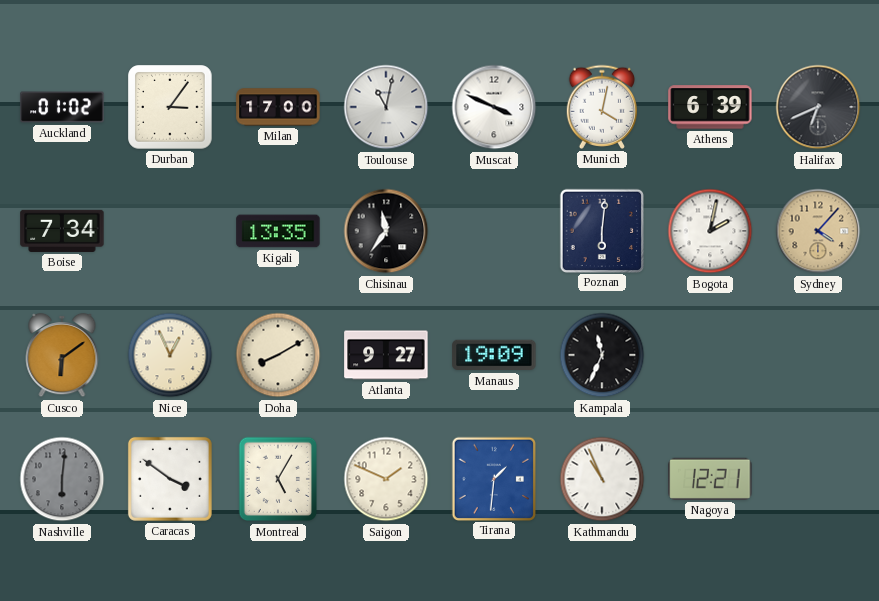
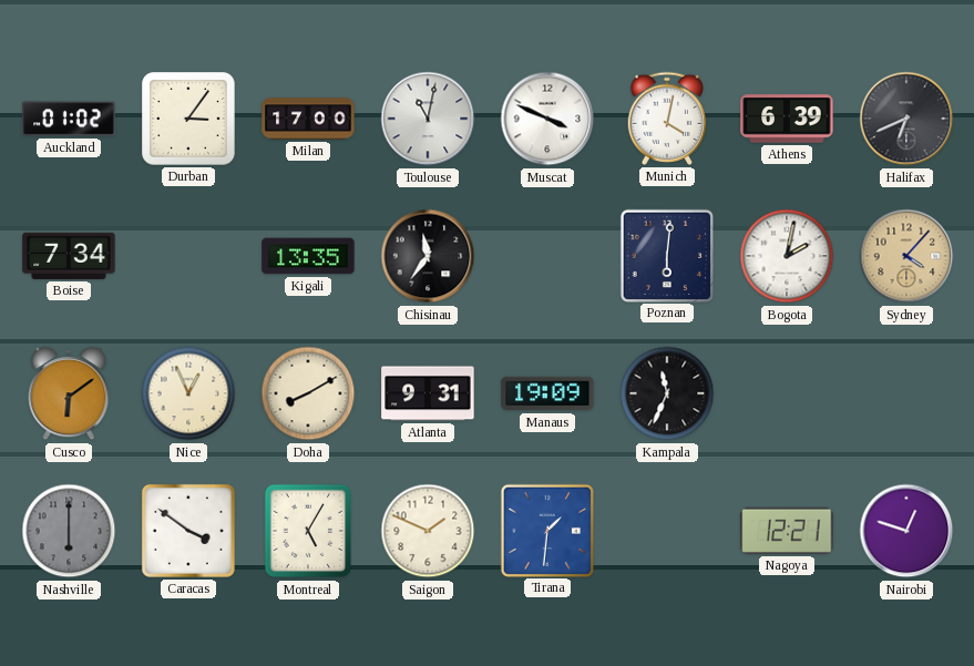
Atlanta: 9:27 -> 9:31 (428, 393)
Nashville: 6:01 -> 6:00 (69, 531)
Kathmandu: 10:56 -> none (602, 479)
Nairobi: none -> 12:48 (906, 531)
